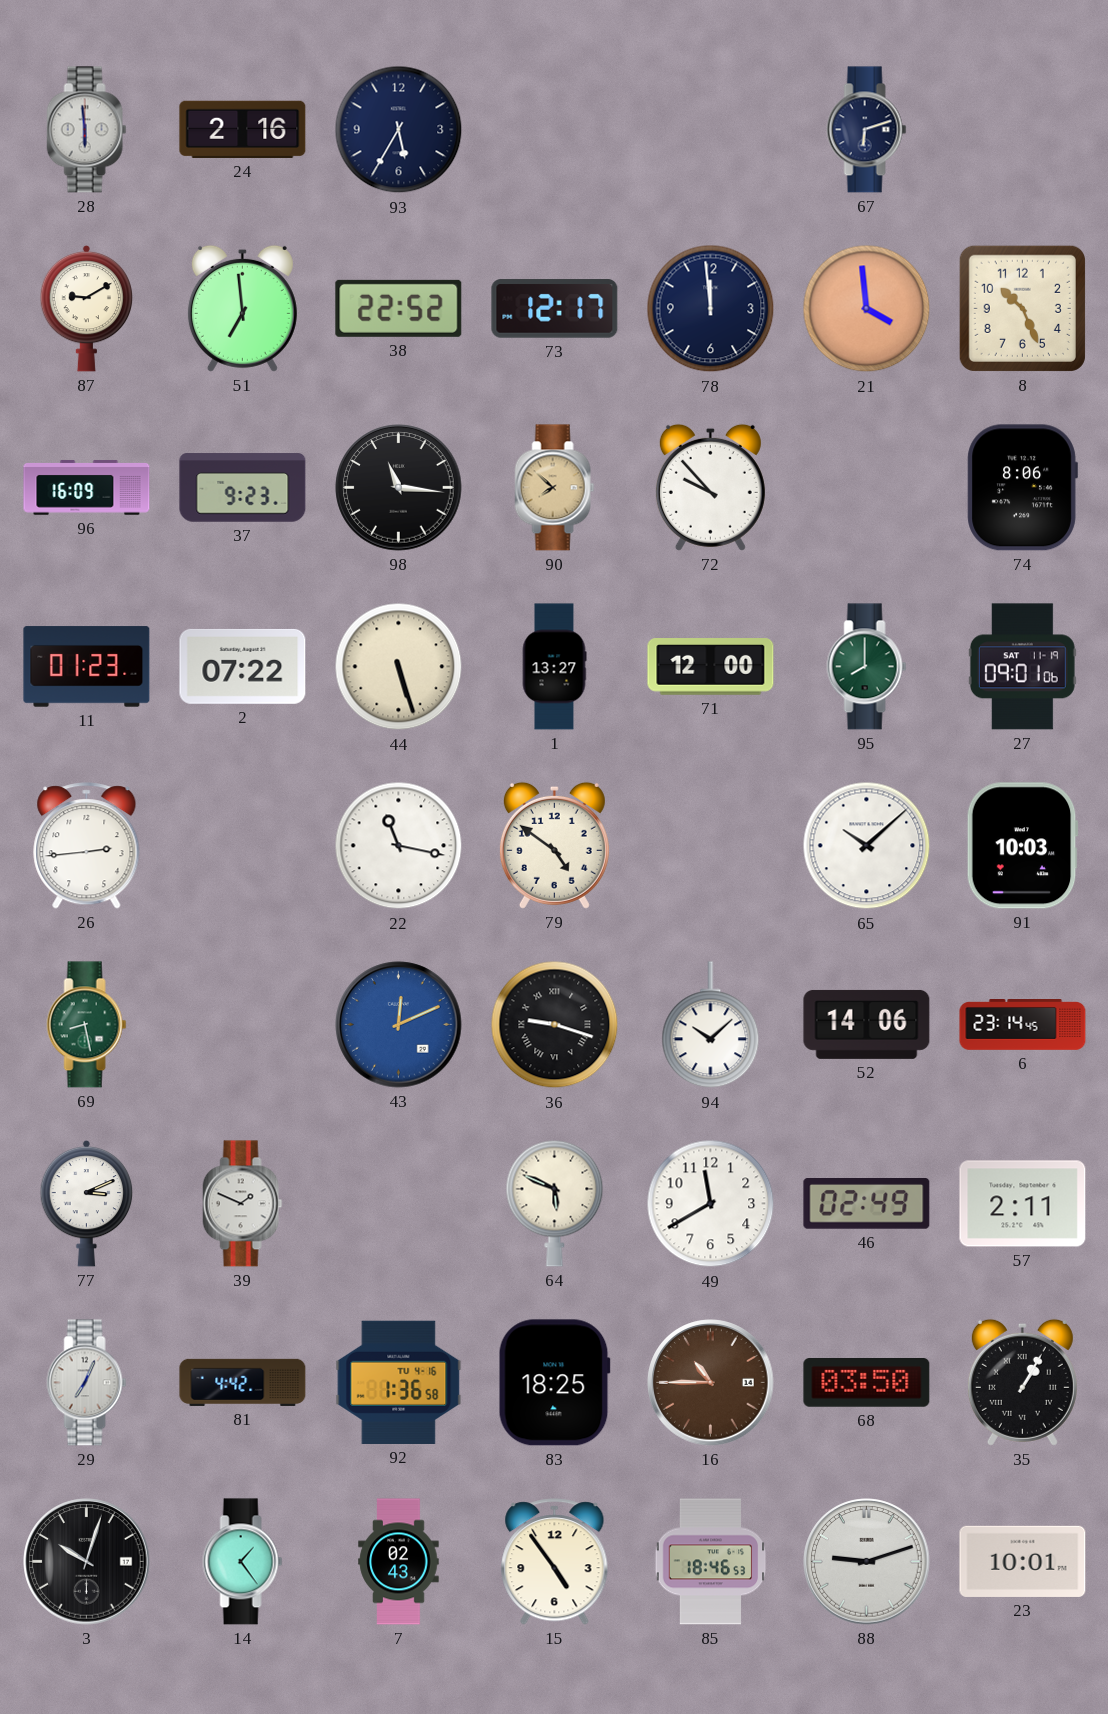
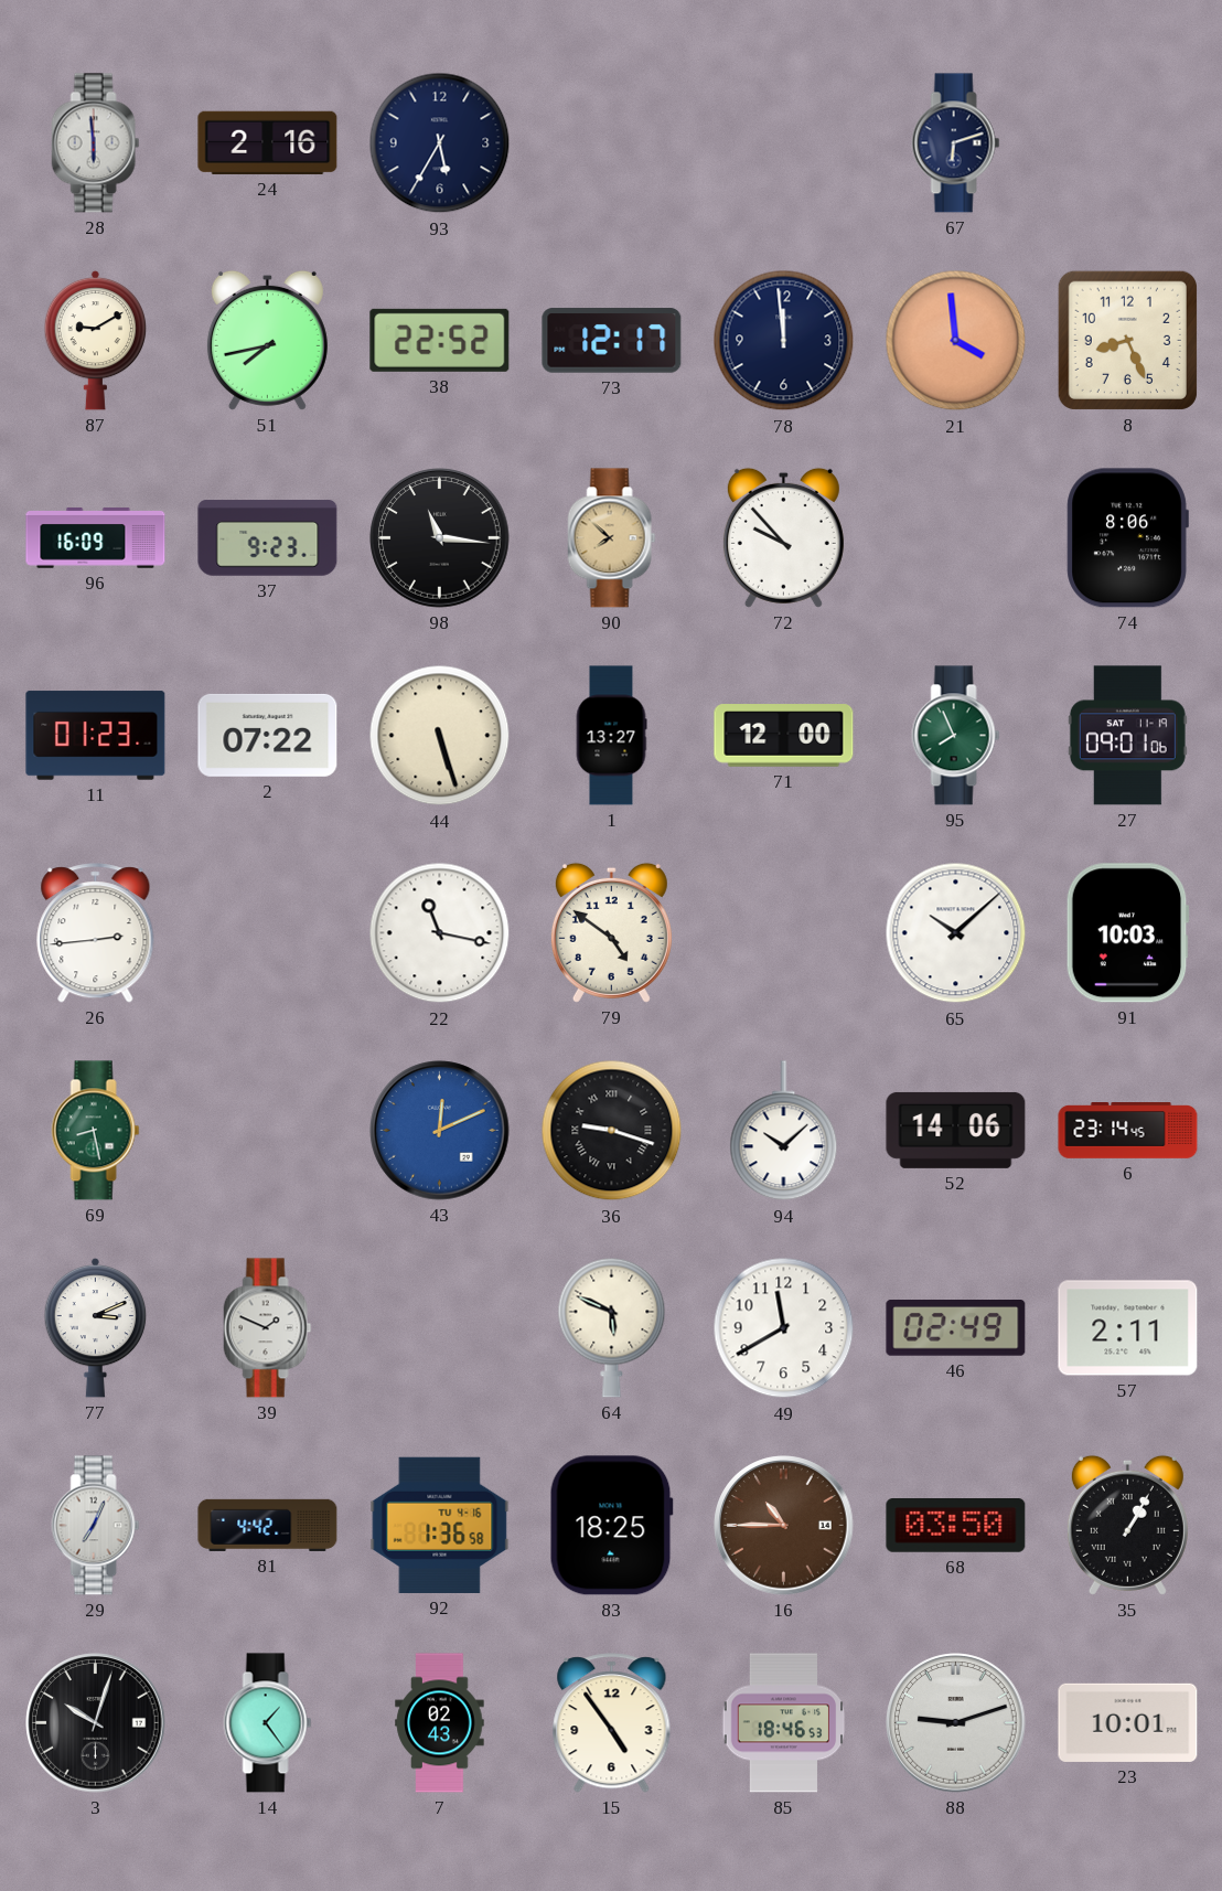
51: 6:59 -> 7:43 (267, 340)
8: 10:26 -> 8:26 (1127, 340)
95: 8:00 -> 7:56 (956, 736)
